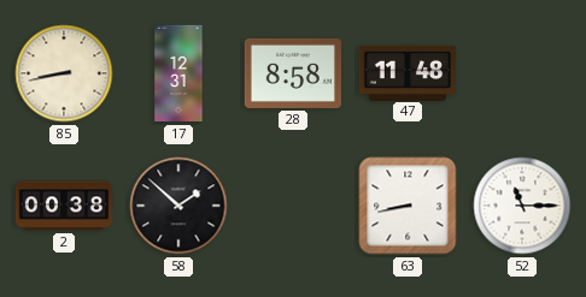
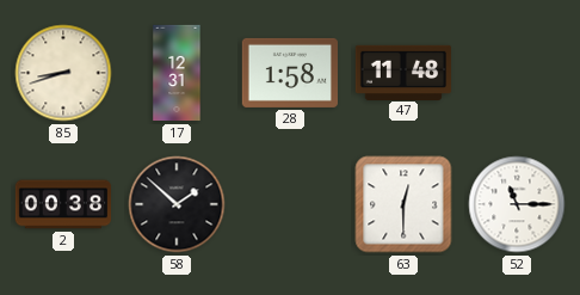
85: 8:43 -> 8:42 (63, 73)
28: 8:58 -> 1:58 (289, 73)
63: 8:43 -> 12:30 (403, 204)
